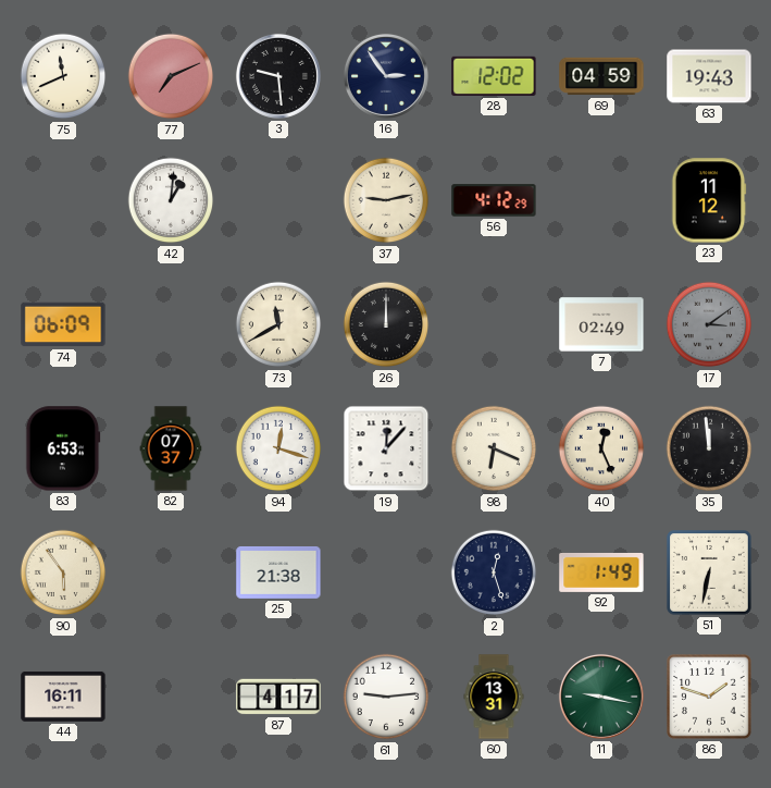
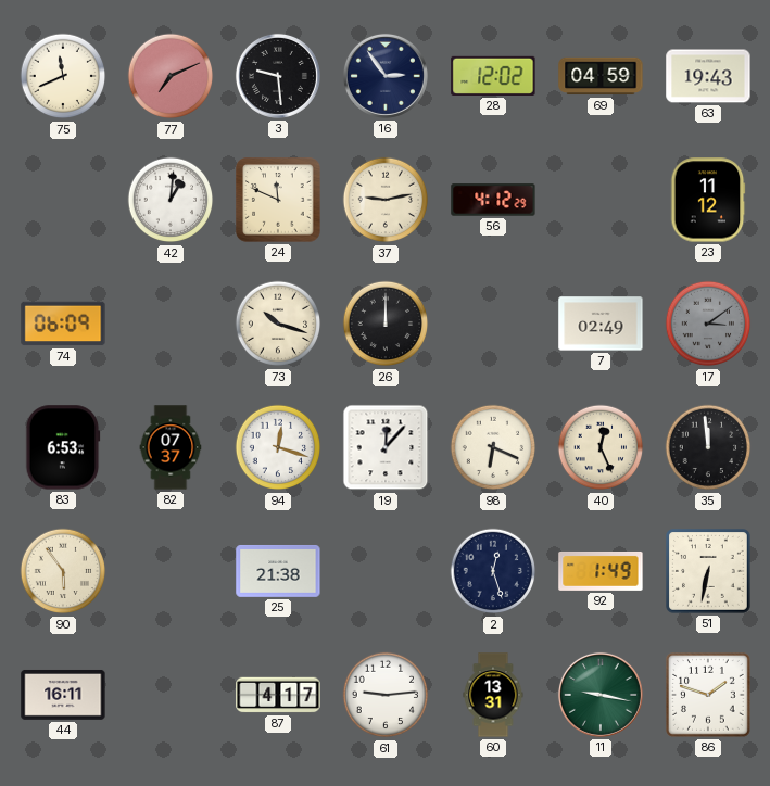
24: none -> 11:49 (278, 200)
73: 11:40 -> 10:18 (278, 324)
